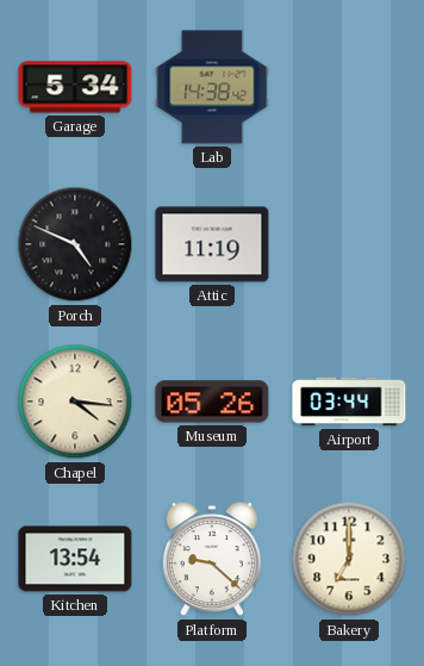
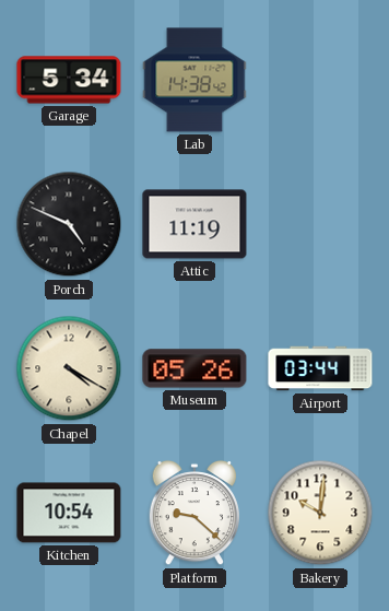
Chapel: 4:16 -> 4:20 (69, 368)
Kitchen: 13:54 -> 10:54 (69, 513)
Bakery: 7:00 -> 10:01 (320, 513)
